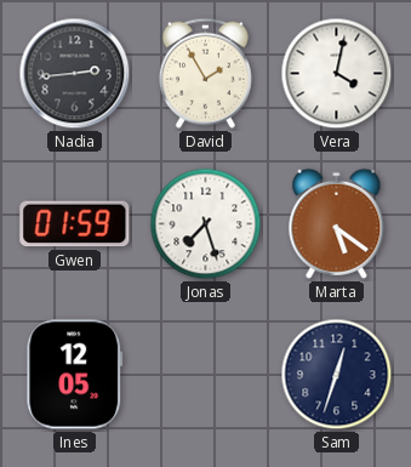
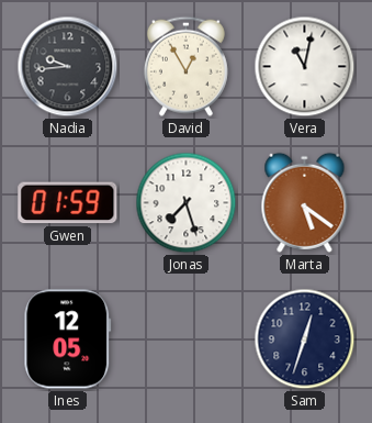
Nadia: 2:44 -> 9:44 (68, 67)
David: 1:55 -> 12:55 (185, 66)
Vera: 4:02 -> 11:02 (305, 67)
